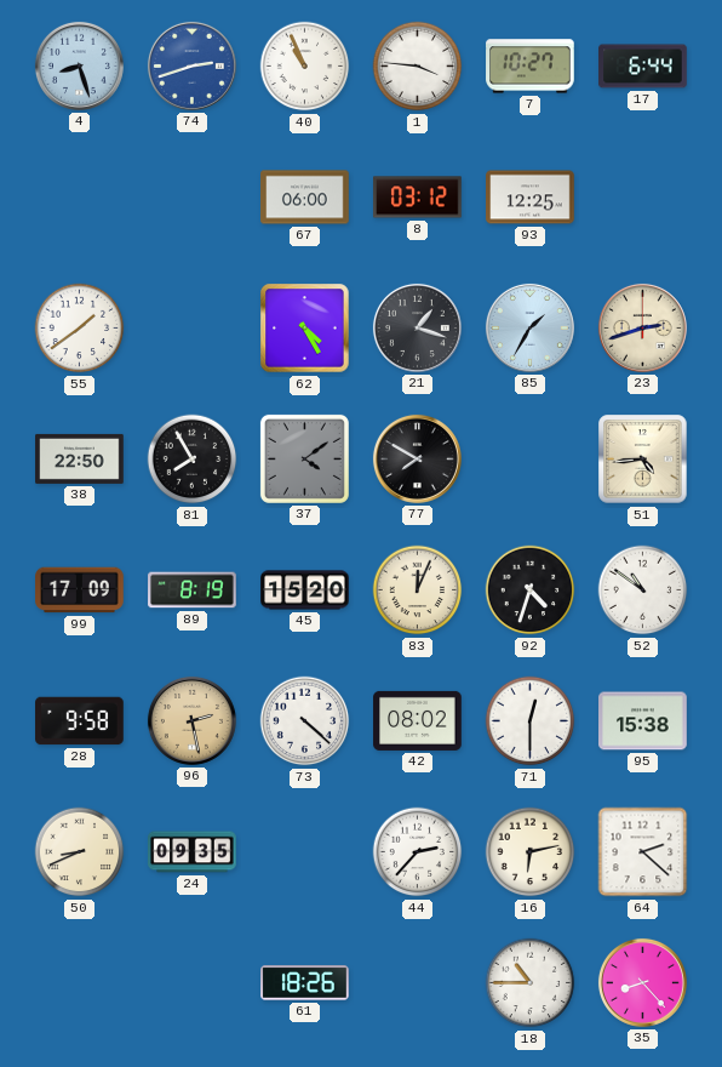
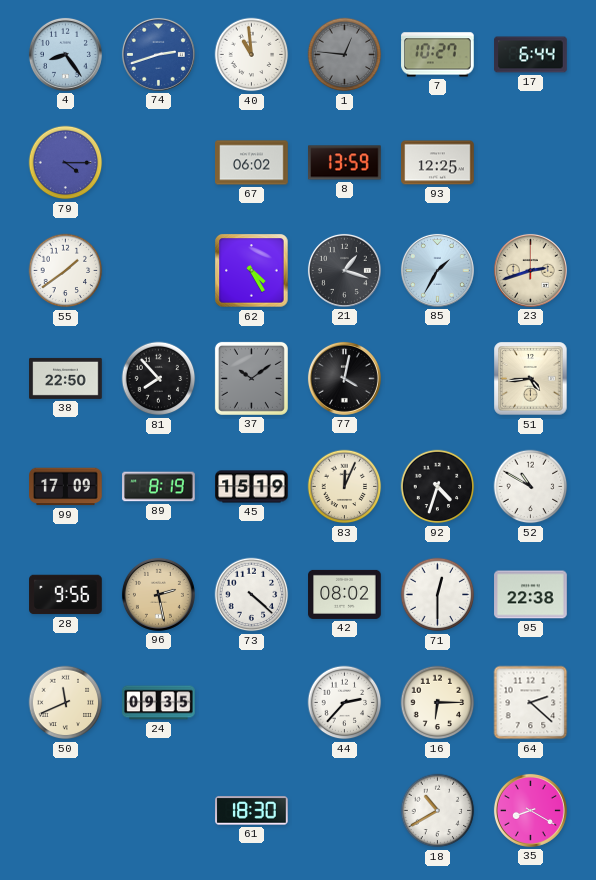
4: 8:27 -> 8:24 (65, 54)
40: 10:56 -> 10:59 (252, 55)
1: 3:46 -> 12:46 (345, 55)
1 dial: white -> grey (345, 55)
79: none -> 4:15 (66, 163)
67: 06:00 -> 06:02 (252, 163)
8: 03:12 -> 13:59 (345, 163)
81: 7:55 -> 7:53 (159, 379)
37: 4:09 -> 10:09 (251, 378)
77: 7:50 -> 4:02 (344, 378)
45: 15:20 -> 15:19 (252, 487)
52: 10:51 -> 10:50 (531, 487)
28: 9:58 -> 9:56 (66, 595)
95: 15:38 -> 22:38 (531, 595)
50: 8:41 -> 11:41 (66, 703)
16: 6:13 -> 6:15 (438, 703)
61: 18:26 -> 18:30 (252, 811)
18: 10:45 -> 10:40 (438, 811)
35: 8:23 -> 8:20 (530, 810)
